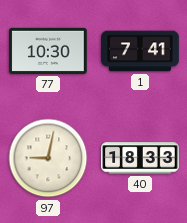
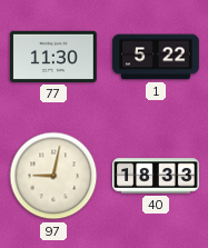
77: 10:30 -> 11:30 (53, 57)
1: 7:41 -> 5:22 (156, 57)
